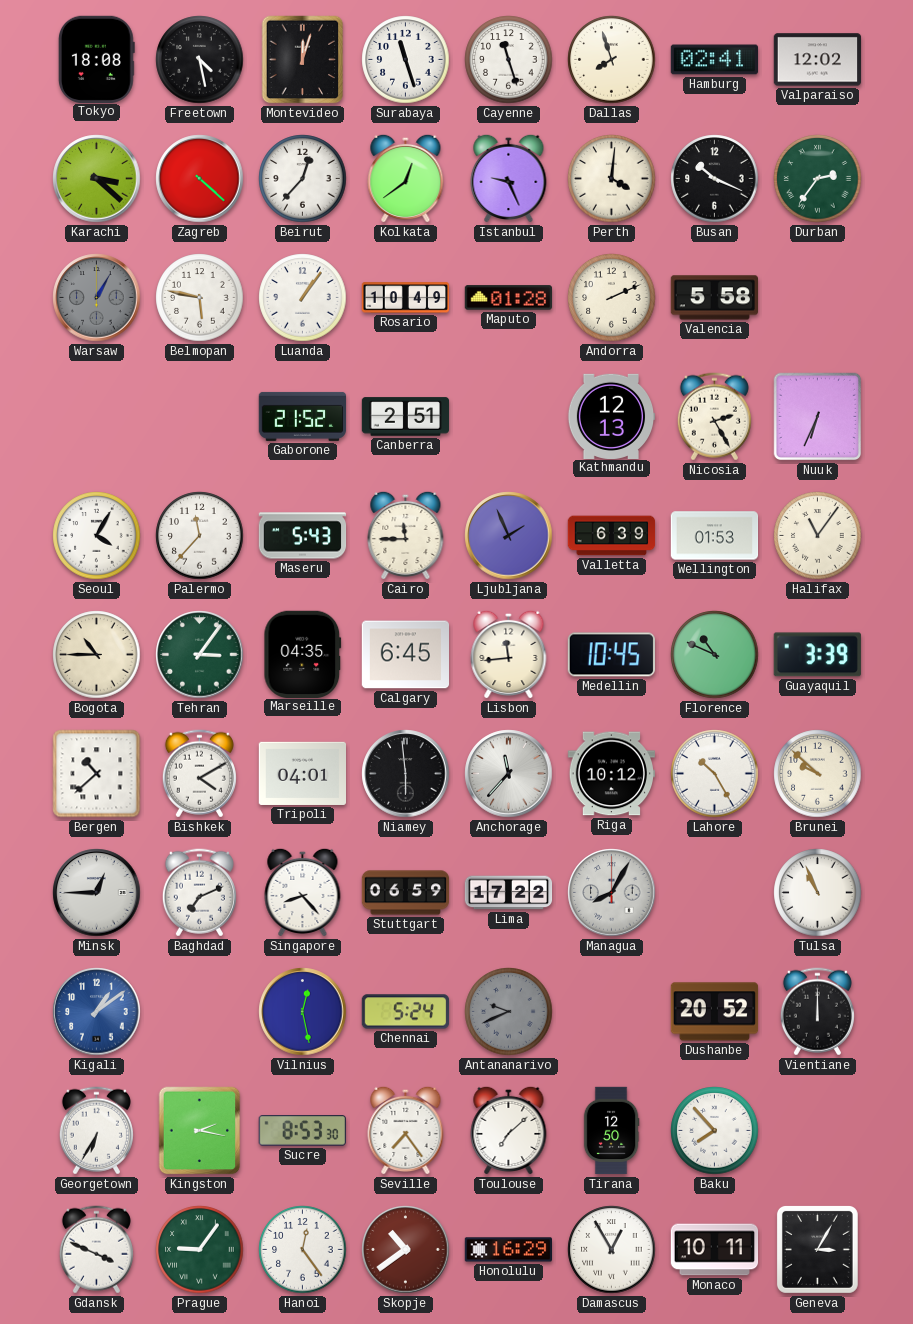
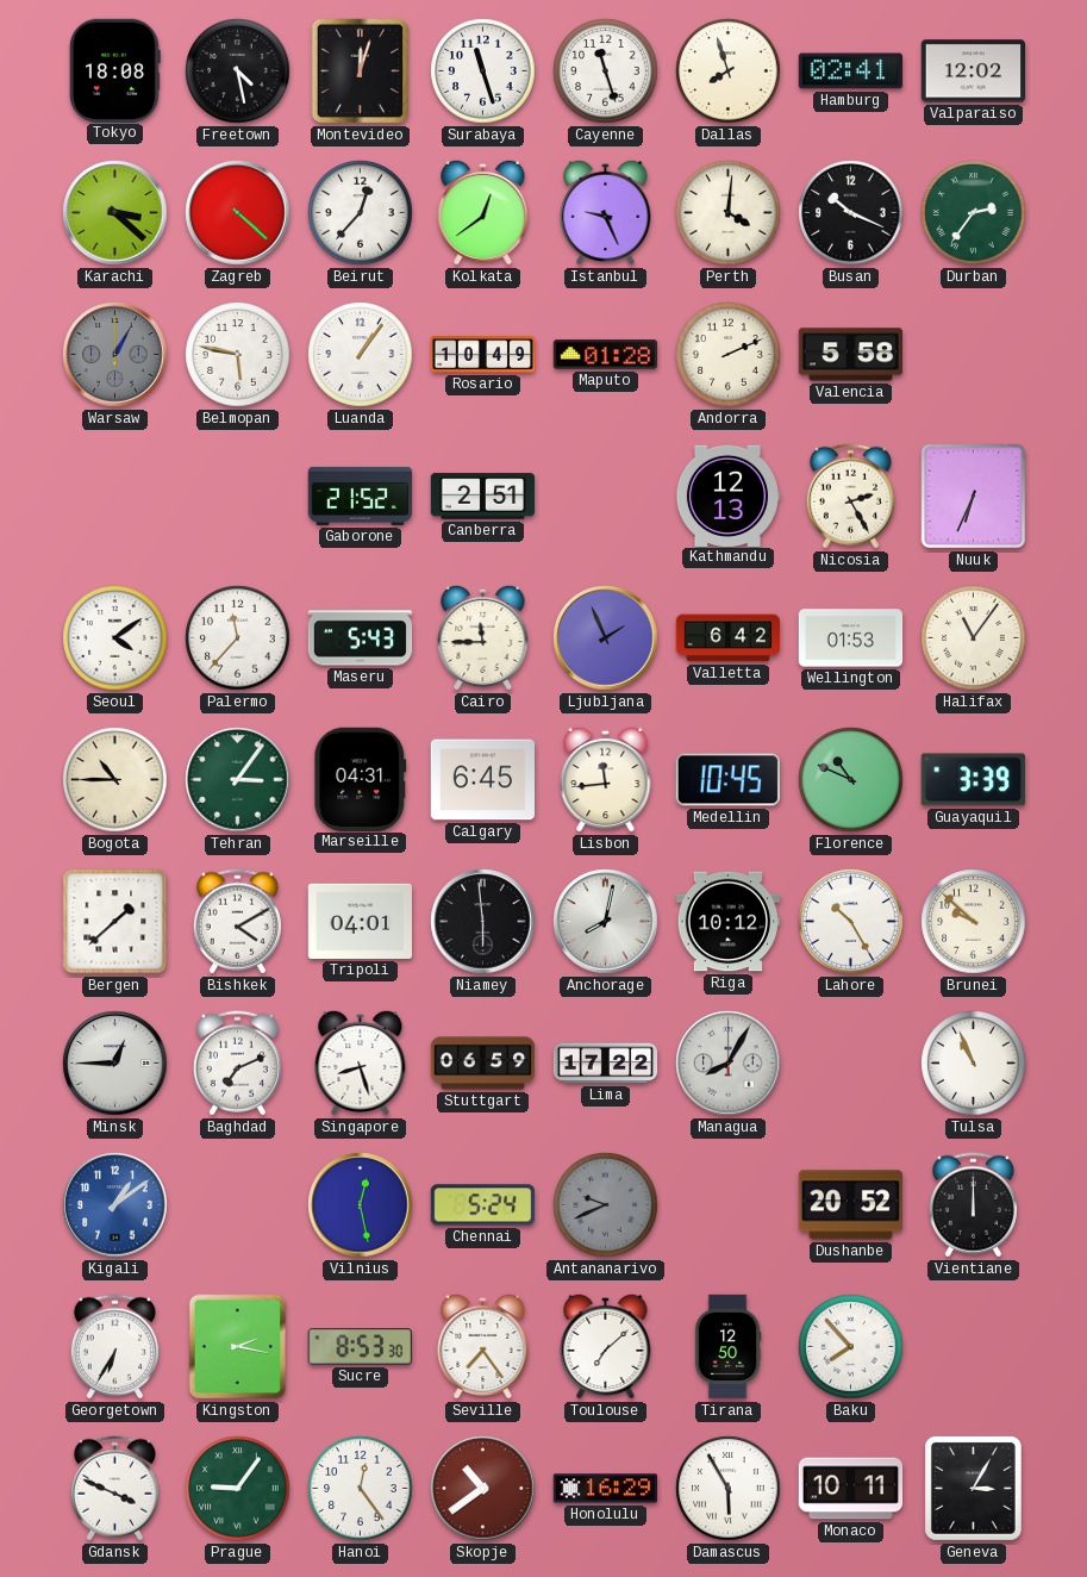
Seoul: 4:05 -> 4:09 (115, 638)
Valletta: 6:39 -> 6:42 (729, 638)
Marseille: 04:35 -> 04:31 (361, 779)
Bergen: 10:38 -> 1:38 (115, 922)
Anchorage: 11:37 -> 8:02 (606, 922)
Singapore: 8:23 -> 8:27 (361, 1062)
Damascus: 12:55 -> 5:55 (729, 1489)
